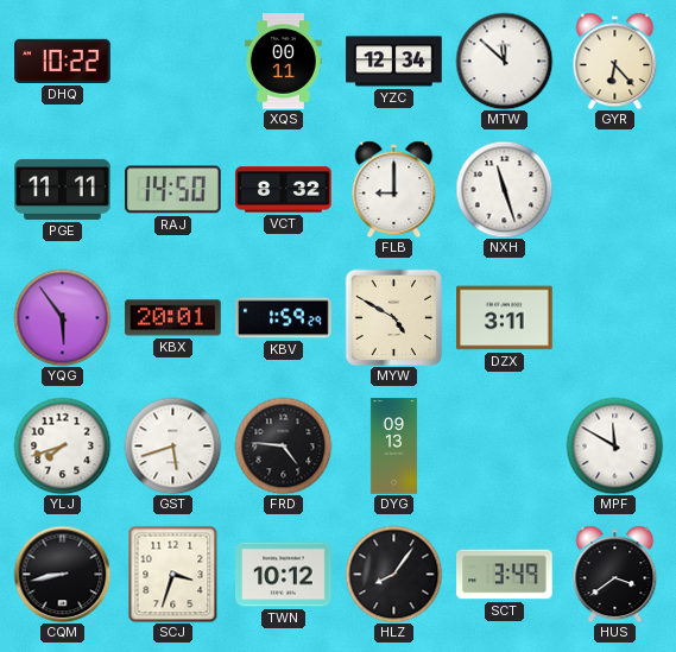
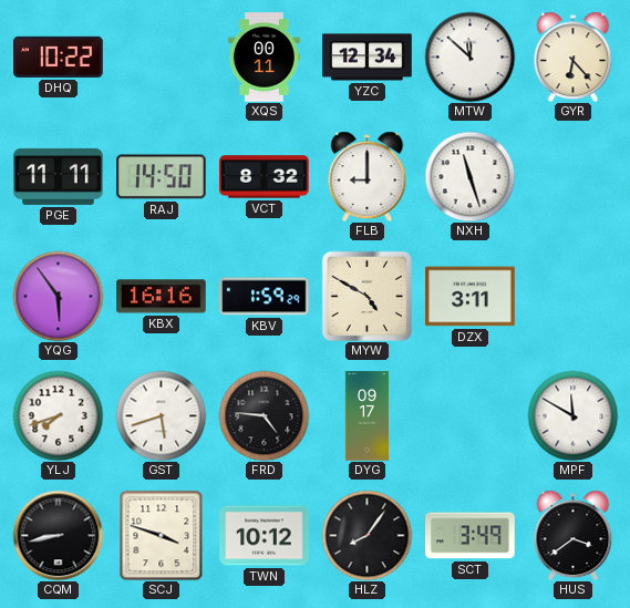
KBX: 20:01 -> 16:16 (162, 297)
DYG: 09:13 -> 09:17 (366, 416)
SCJ: 3:33 -> 3:48 (162, 535)
